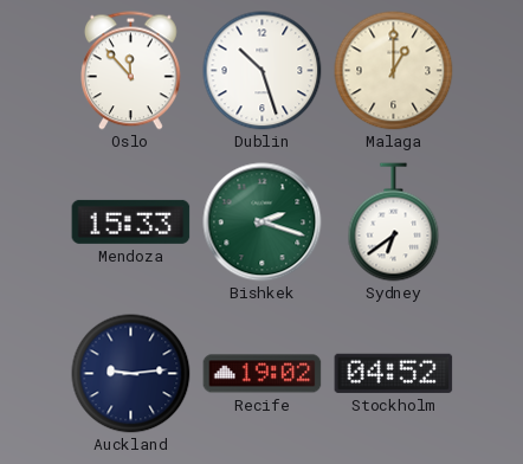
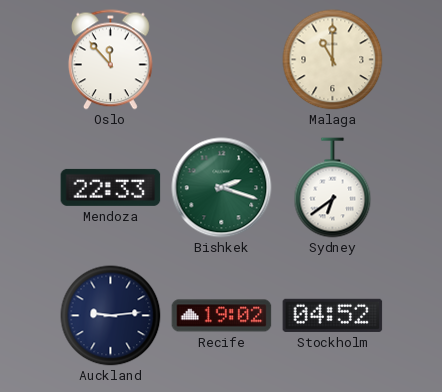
Dublin: 10:27 -> none (263, 71)
Malaga: 1:00 -> 11:00 (333, 60)
Mendoza: 15:33 -> 22:33 (111, 187)
